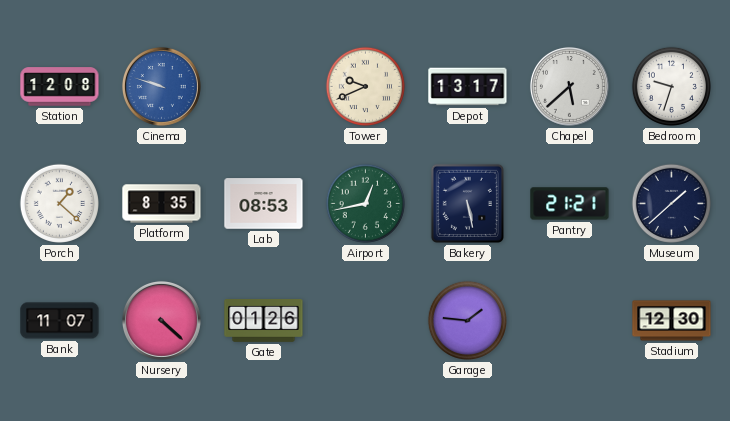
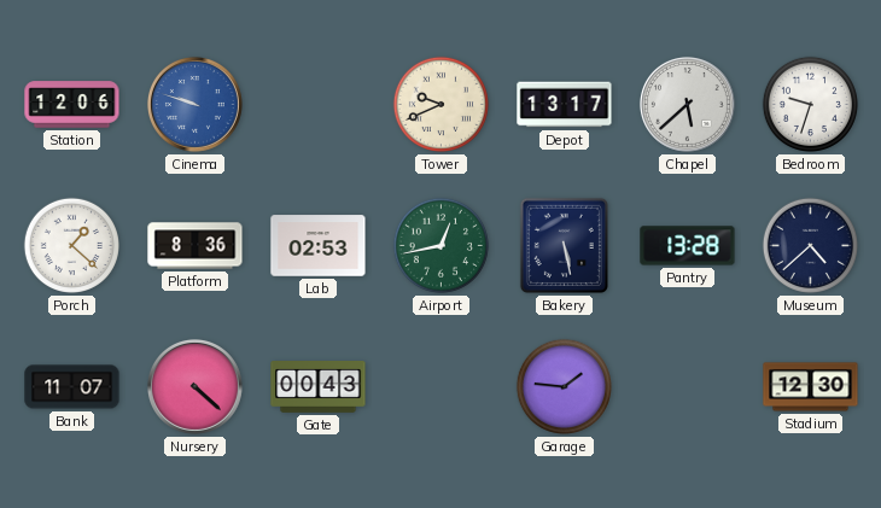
Station: 12:08 -> 12:06 (72, 105)
Platform: 8:35 -> 8:36 (196, 246)
Lab: 08:53 -> 02:53 (319, 246)
Pantry: 21:21 -> 13:28 (688, 246)
Museum: 1:38 -> 4:38 (810, 245)
Gate: 01:26 -> 00:43 (319, 387)
